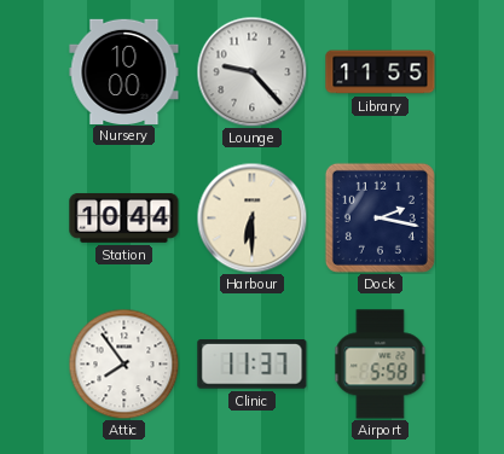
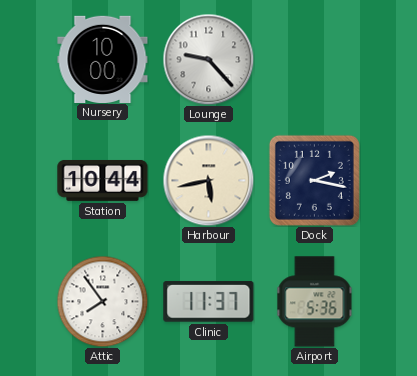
Library: 11:55 -> none (381, 72)
Harbour: 6:30 -> 5:43 (208, 180)
Airport: 5:58 -> 5:36 (315, 302)
